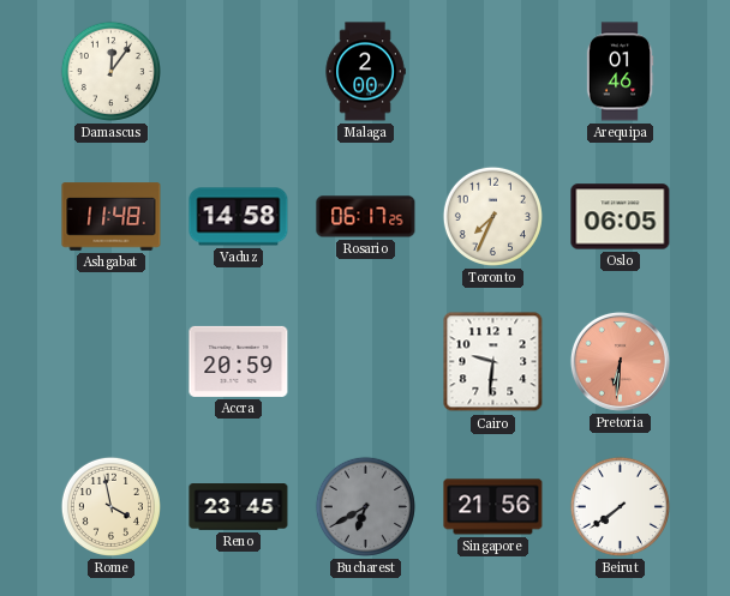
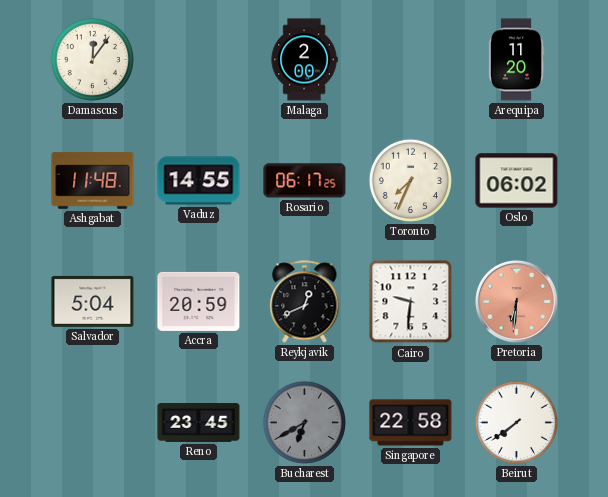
Arequipa: 01:46 -> 11:20 (516, 60)
Vaduz: 14:58 -> 14:55 (199, 181)
Oslo: 06:05 -> 06:02 (517, 181)
Salvador: none -> 5:04 (93, 301)
Reykjavik: none -> 12:41 (305, 302)
Rome: 3:58 -> none (110, 506)
Singapore: 21:56 -> 22:58 (411, 423)
